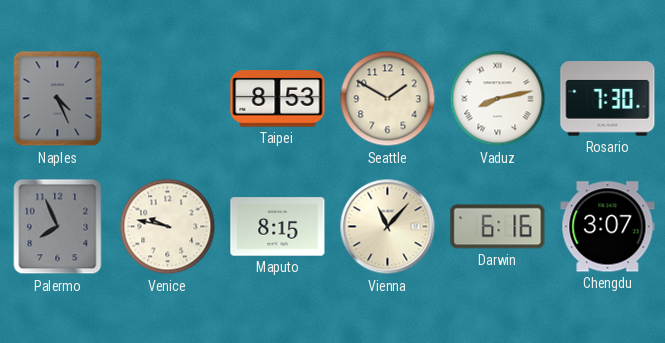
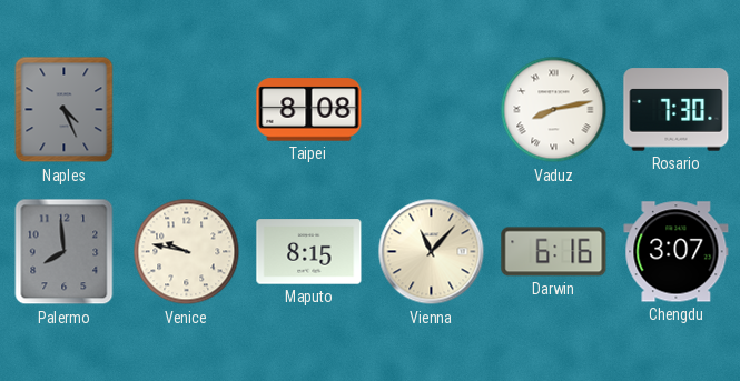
Taipei: 8:53 -> 8:08 (309, 110)
Seattle: 1:50 -> none (388, 99)
Palermo: 7:56 -> 7:59 (65, 252)
